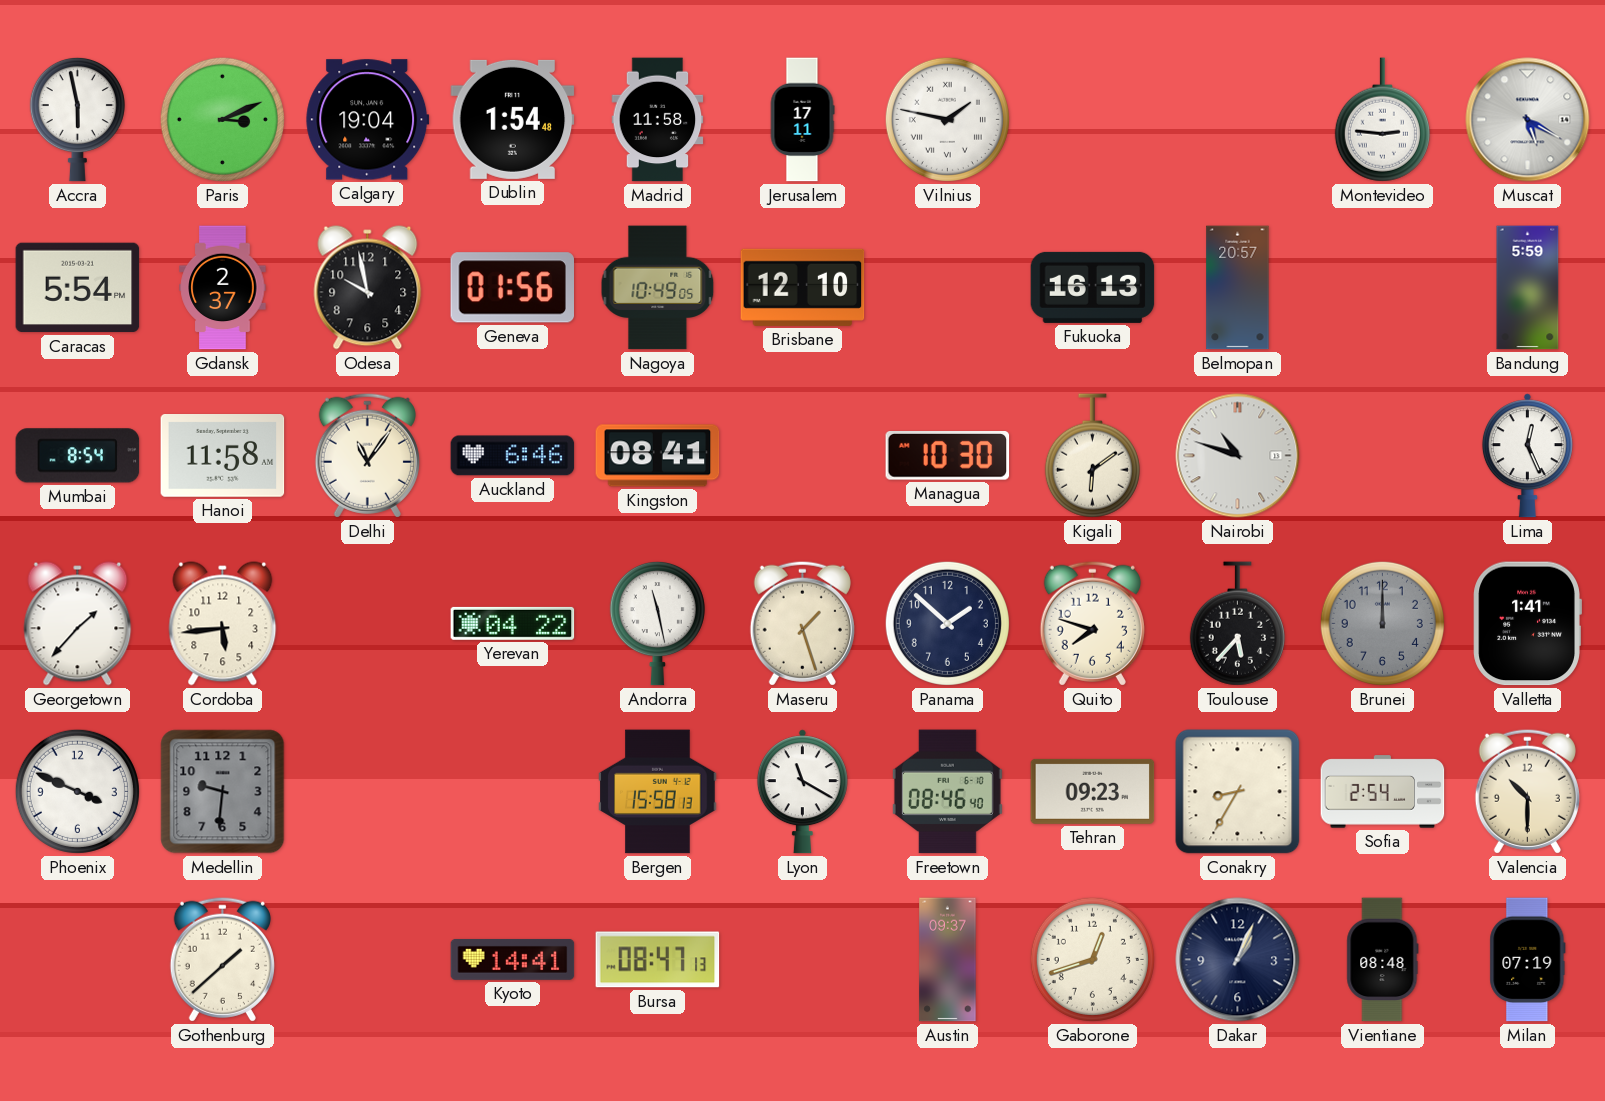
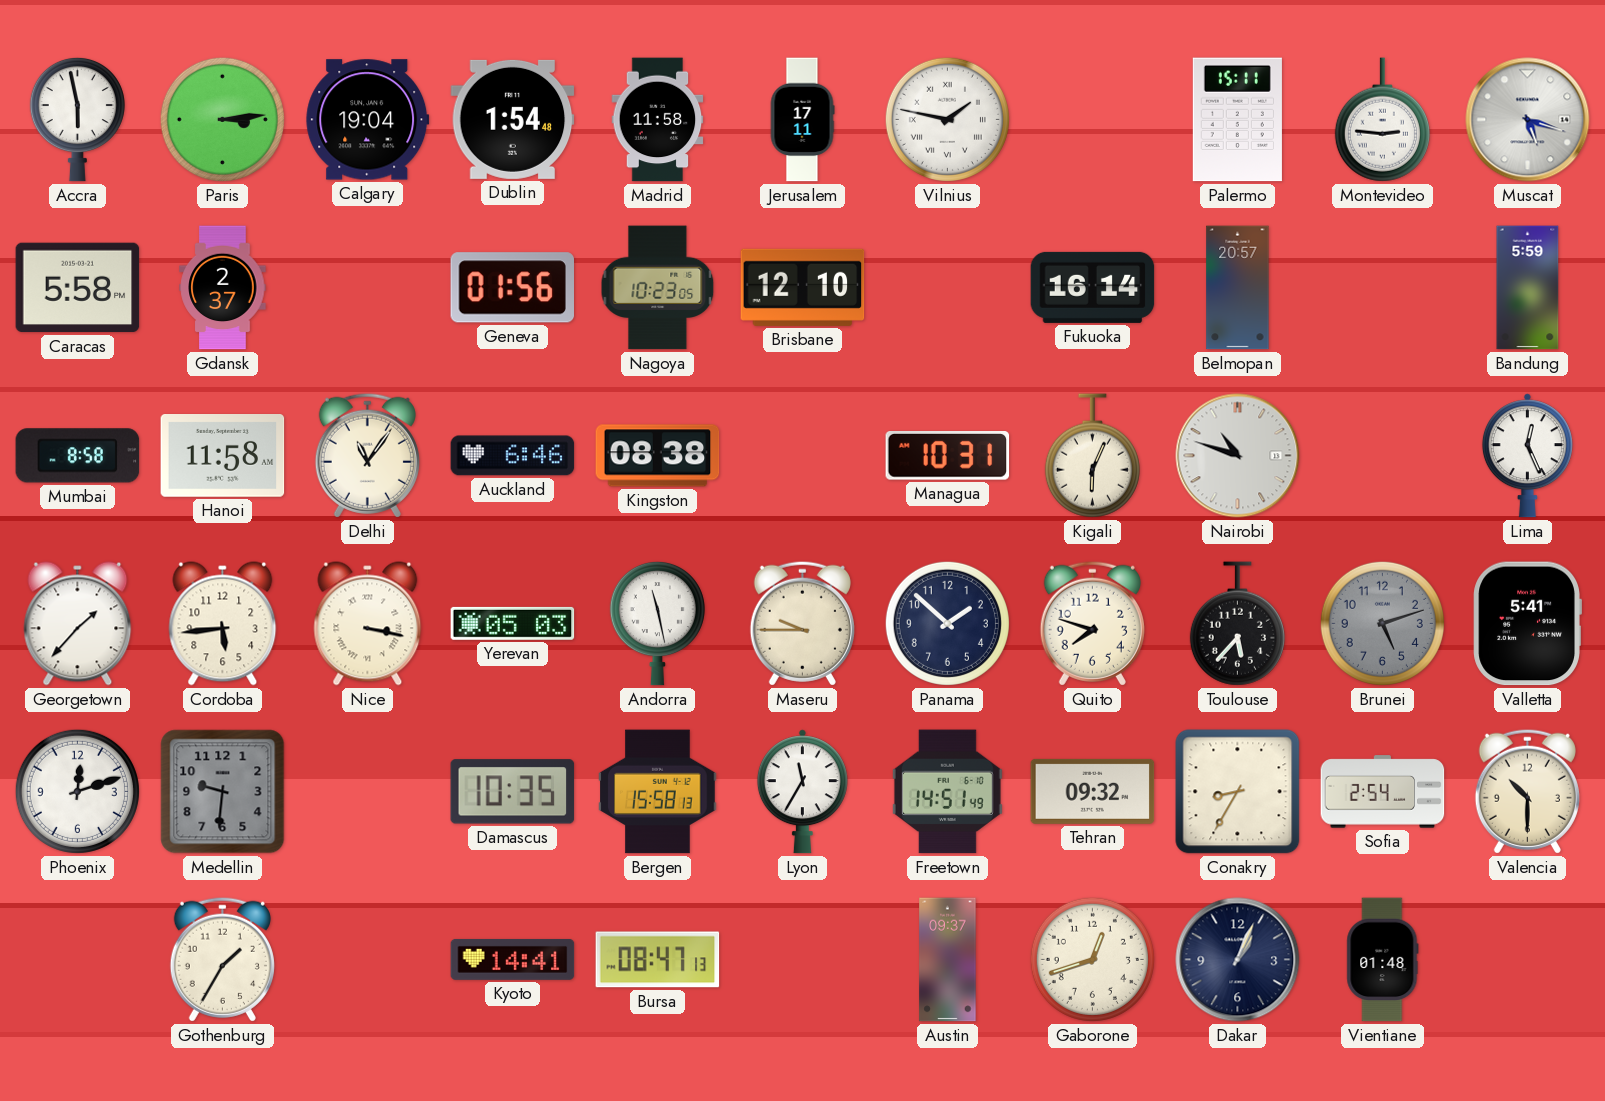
Paris: 3:11 -> 3:14 (222, 119)
Palermo: none -> 15:11 (1237, 120)
Muscat: 5:20 -> 5:18 (1528, 120)
Caracas: 5:54 -> 5:58 (78, 288)
Odesa: 9:58 -> none (368, 288)
Nagoya: 10:49 -> 10:23 (658, 288)
Fukuoka: 16:13 -> 16:14 (1093, 287)
Mumbai: 8:54 -> 8:58 (78, 456)
Kingston: 08:41 -> 08:38 (658, 456)
Managua: 10:30 -> 10:31 (948, 456)
Kigali: 6:09 -> 6:04 (1092, 456)
Nice: none -> 3:17 (368, 624)
Yerevan: 04:22 -> 05:03 (513, 623)
Maseru: 1:27 -> 9:45 (802, 623)
Brunei: 12:00 -> 5:12 (1382, 623)
Valletta: 1:41 -> 5:41 (1527, 624)
Phoenix: 3:49 -> 12:12 (77, 791)
Damascus: none -> 10:35 (513, 792)
Lyon: 11:20 -> 11:35 (802, 792)
Freetown: 08:46 -> 14:51 (947, 792)
Tehran: 09:23 -> 09:32 (1093, 791)
Gothenburg: 1:38 -> 1:35 (222, 959)
Vientiane: 08:48 -> 01:48 (1383, 960)
Milan: 07:19 -> none (1528, 960)
